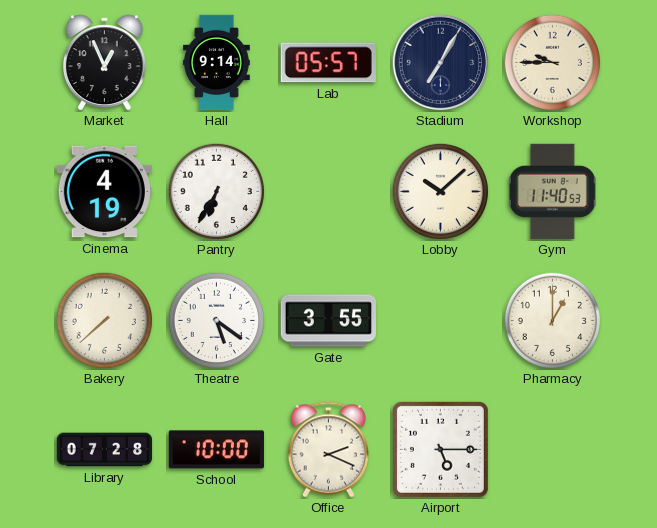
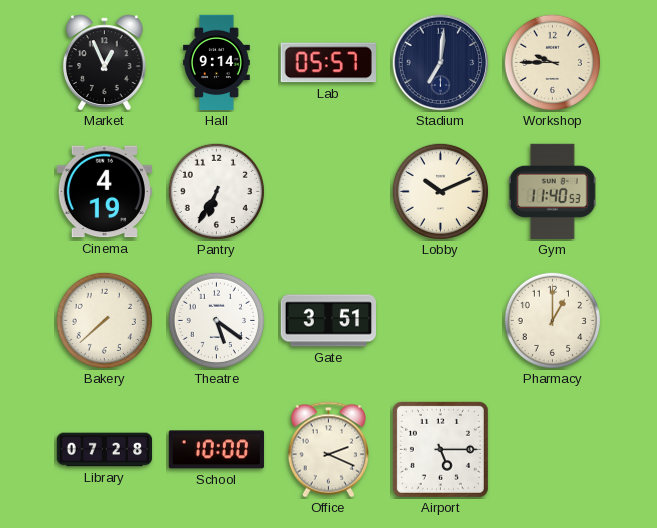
Stadium: 7:05 -> 7:01 (441, 63)
Lobby: 10:08 -> 10:11 (440, 191)
Gate: 3:55 -> 3:51 (328, 321)
